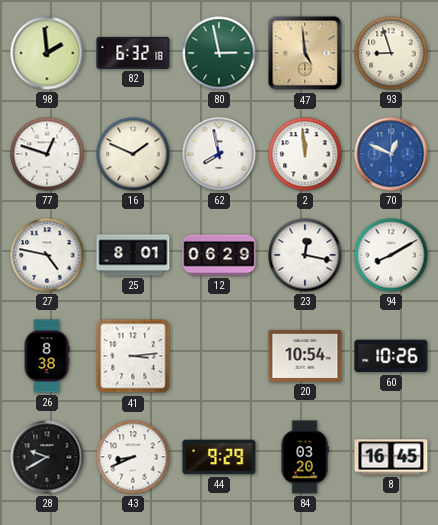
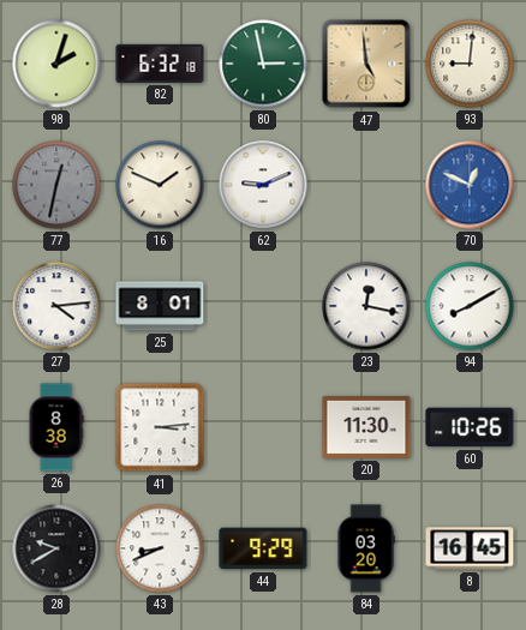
98: 1:59 -> 2:03 (56, 64)
93: 8:57 -> 9:01 (470, 64)
77: 12:48 -> 12:32 (56, 185)
77 dial: white -> grey (56, 185)
62: 7:58 -> 9:11 (263, 185)
2: 11:59 -> none (305, 154)
27: 4:47 -> 4:14 (56, 306)
12: 06:29 -> none (219, 255)
20: 10:54 -> 11:30 (366, 427)
